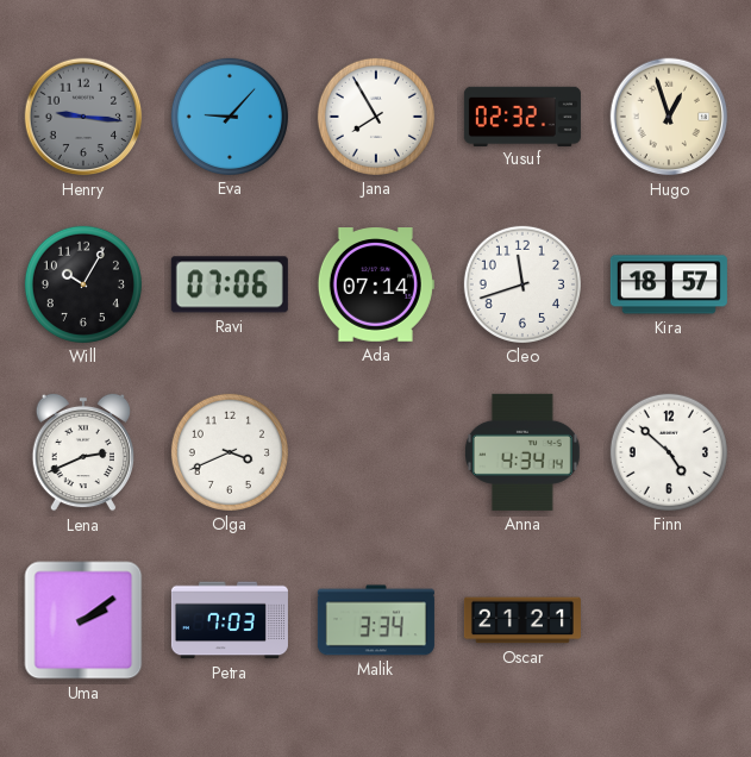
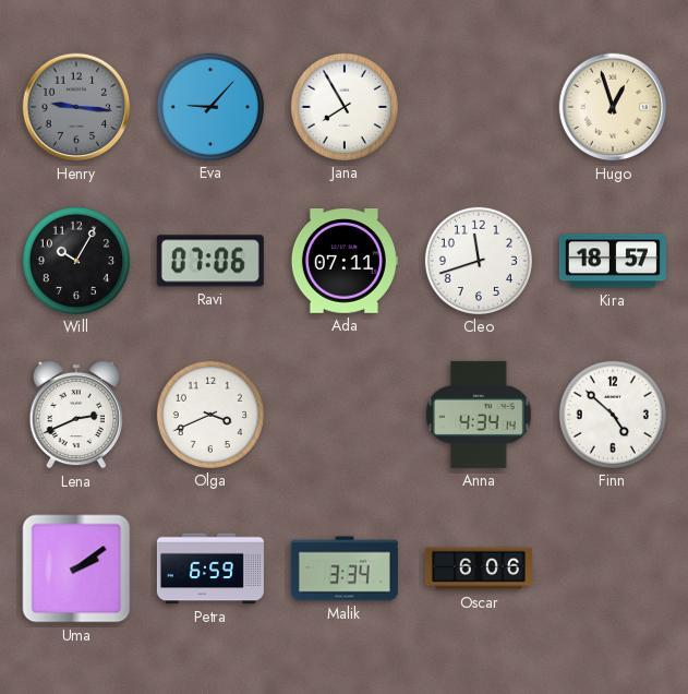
Yusuf: 02:32 -> none (522, 115)
Ada: 07:14 -> 07:11 (345, 261)
Petra: 7:03 -> 6:59 (210, 569)
Oscar: 21:21 -> 6:06 (479, 569)
